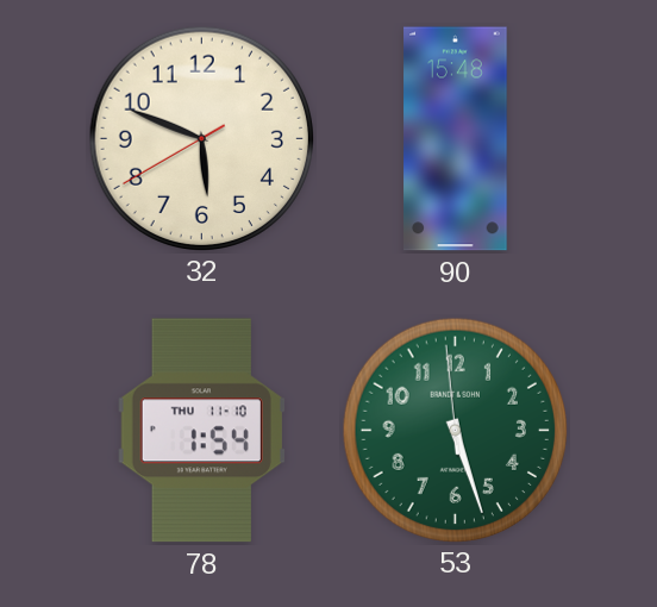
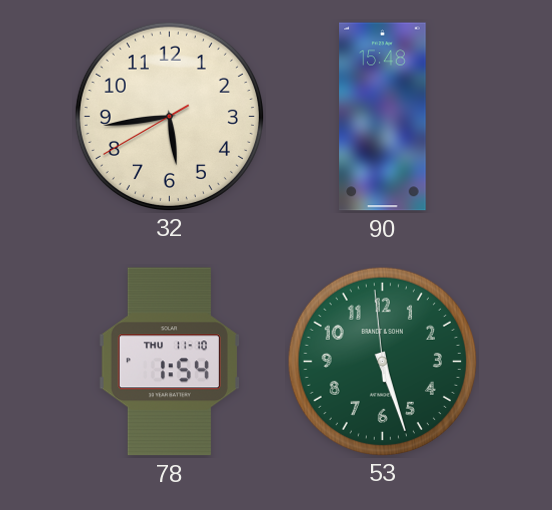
32: 5:48 -> 5:43 (169, 116)
